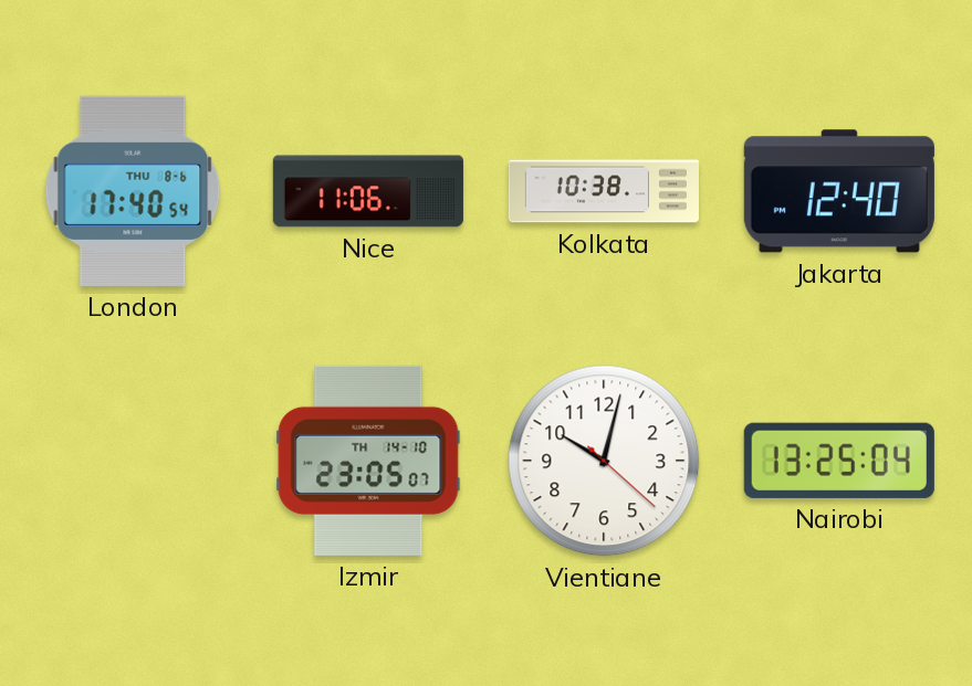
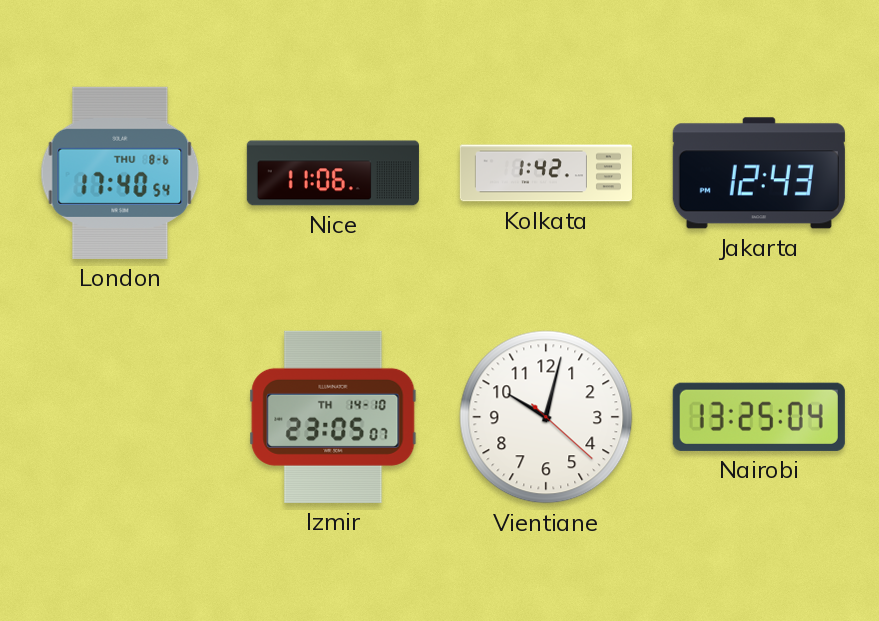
Kolkata: 10:38 -> 1:42 (546, 173)
Jakarta: 12:40 -> 12:43 (759, 173)
